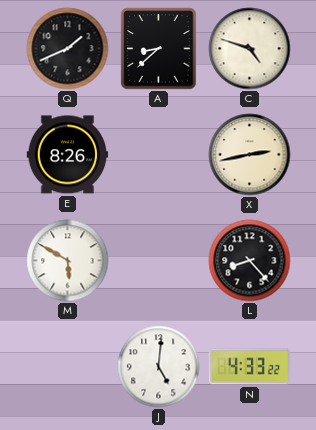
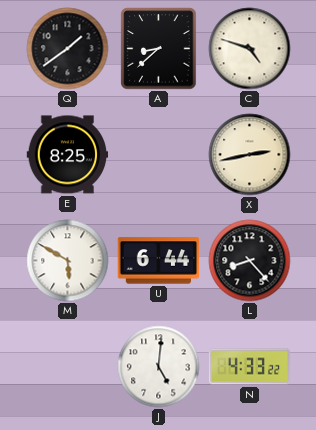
Q: 1:41 -> 1:39 (68, 49)
E: 8:26 -> 8:25 (68, 155)
U: none -> 6:44 (159, 261)
